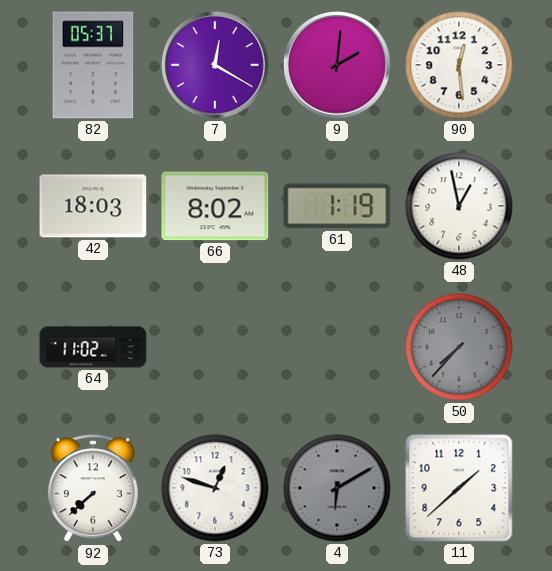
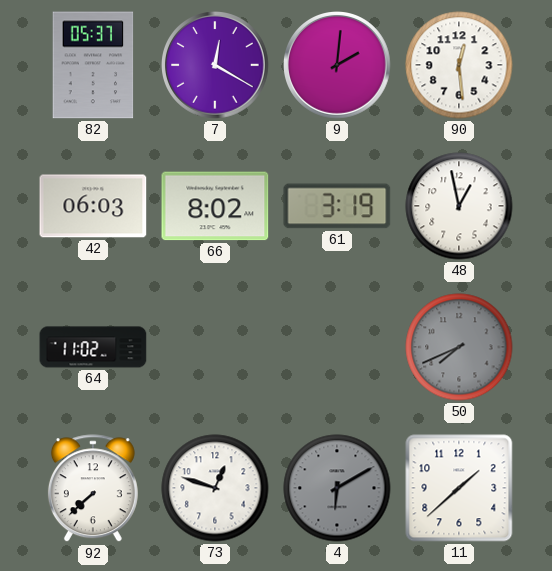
42: 18:03 -> 06:03 (93, 206)
61: 1:19 -> 3:19 (337, 206)
50: 7:37 -> 7:41 (459, 347)
